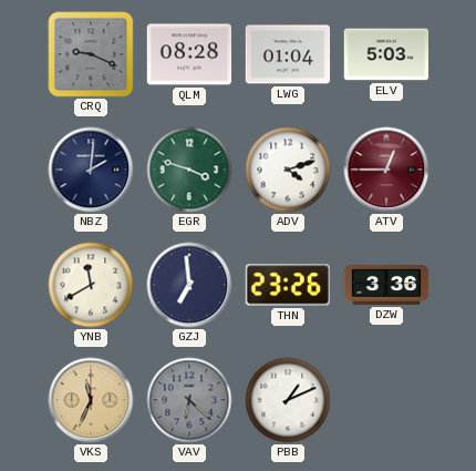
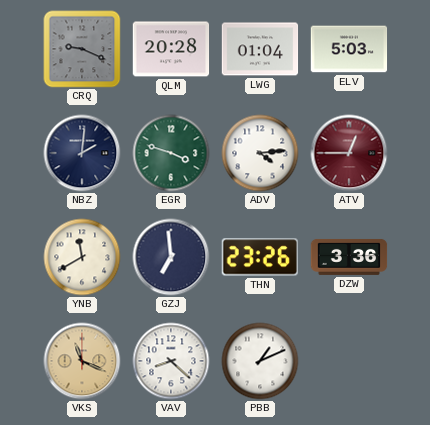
QLM: 08:28 -> 20:28 (171, 49)
ADV: 4:12 -> 4:14 (260, 153)
VKS: 11:34 -> 11:19 (82, 361)
VAV: 6:22 -> 8:22 (171, 361)
VAV dial: grey -> white (171, 361)
